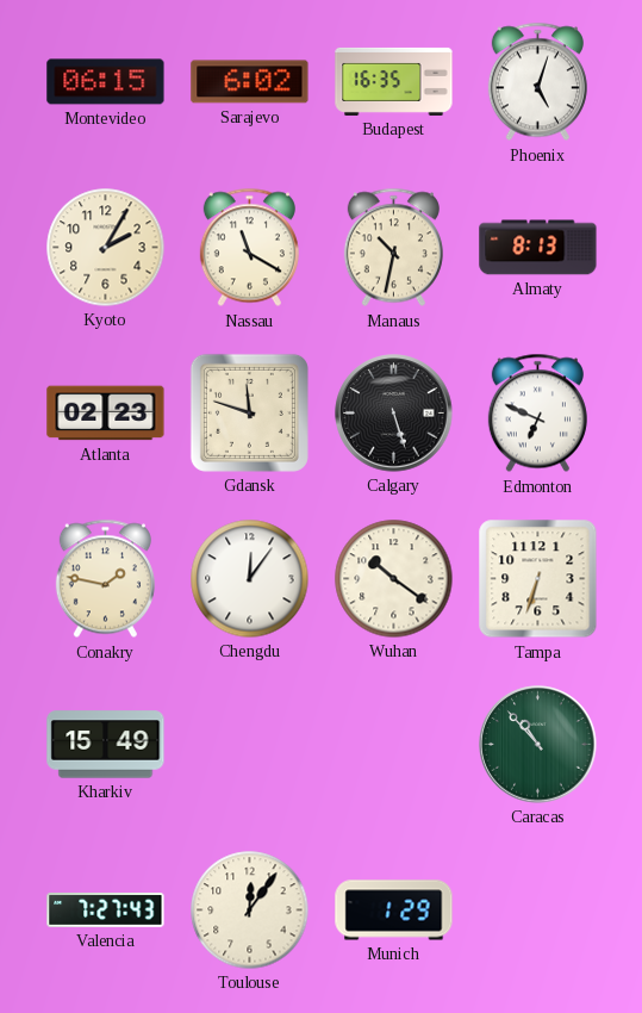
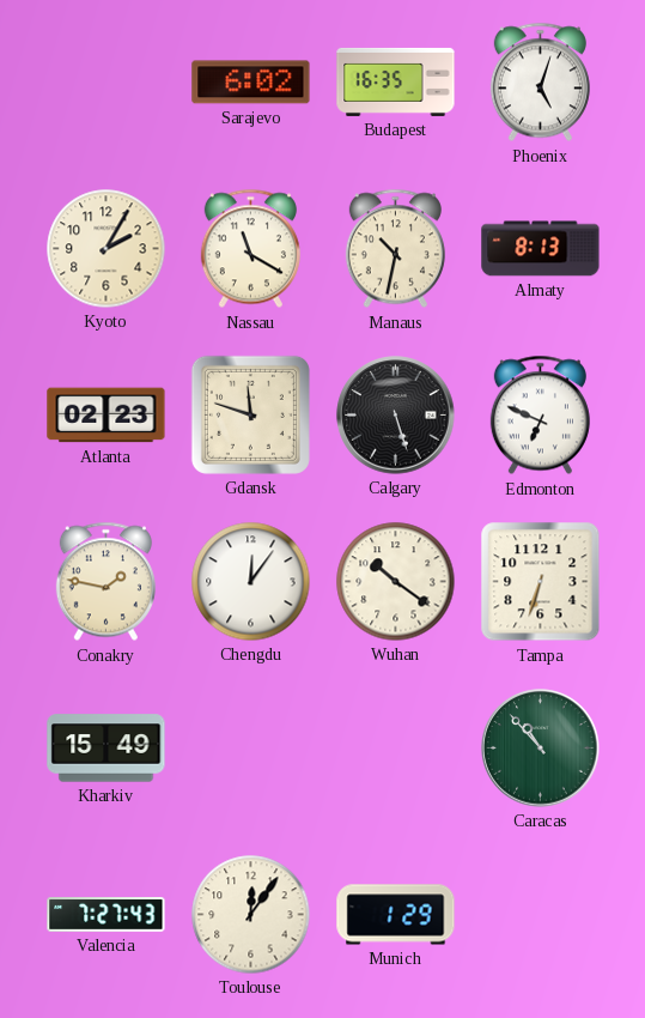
Montevideo: 06:15 -> none (106, 82)
